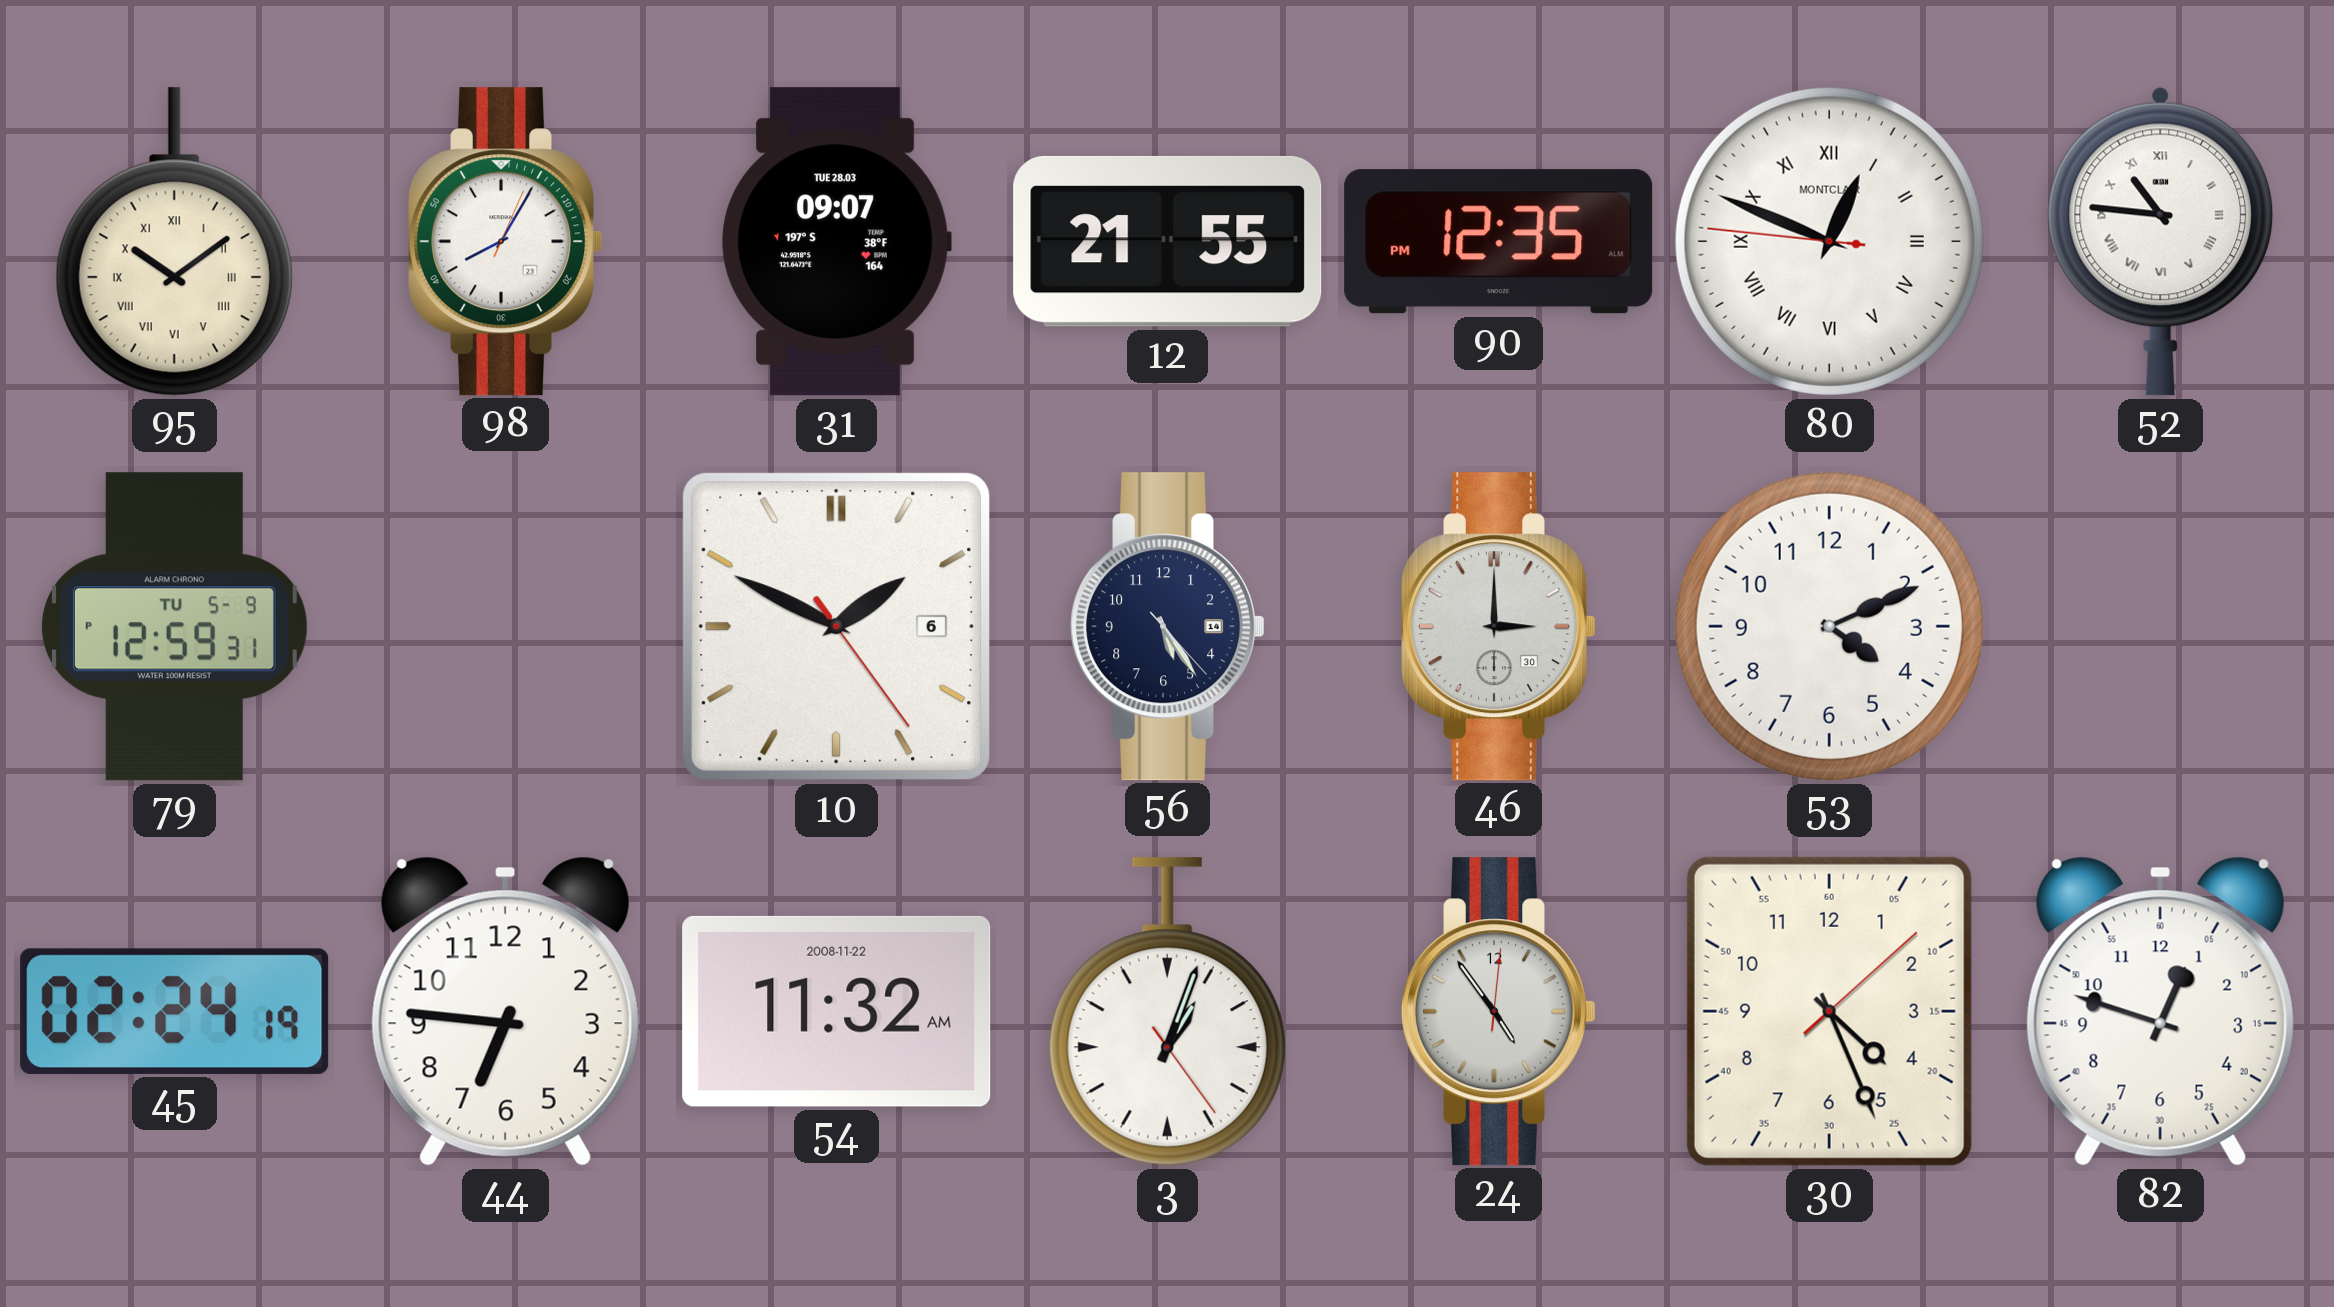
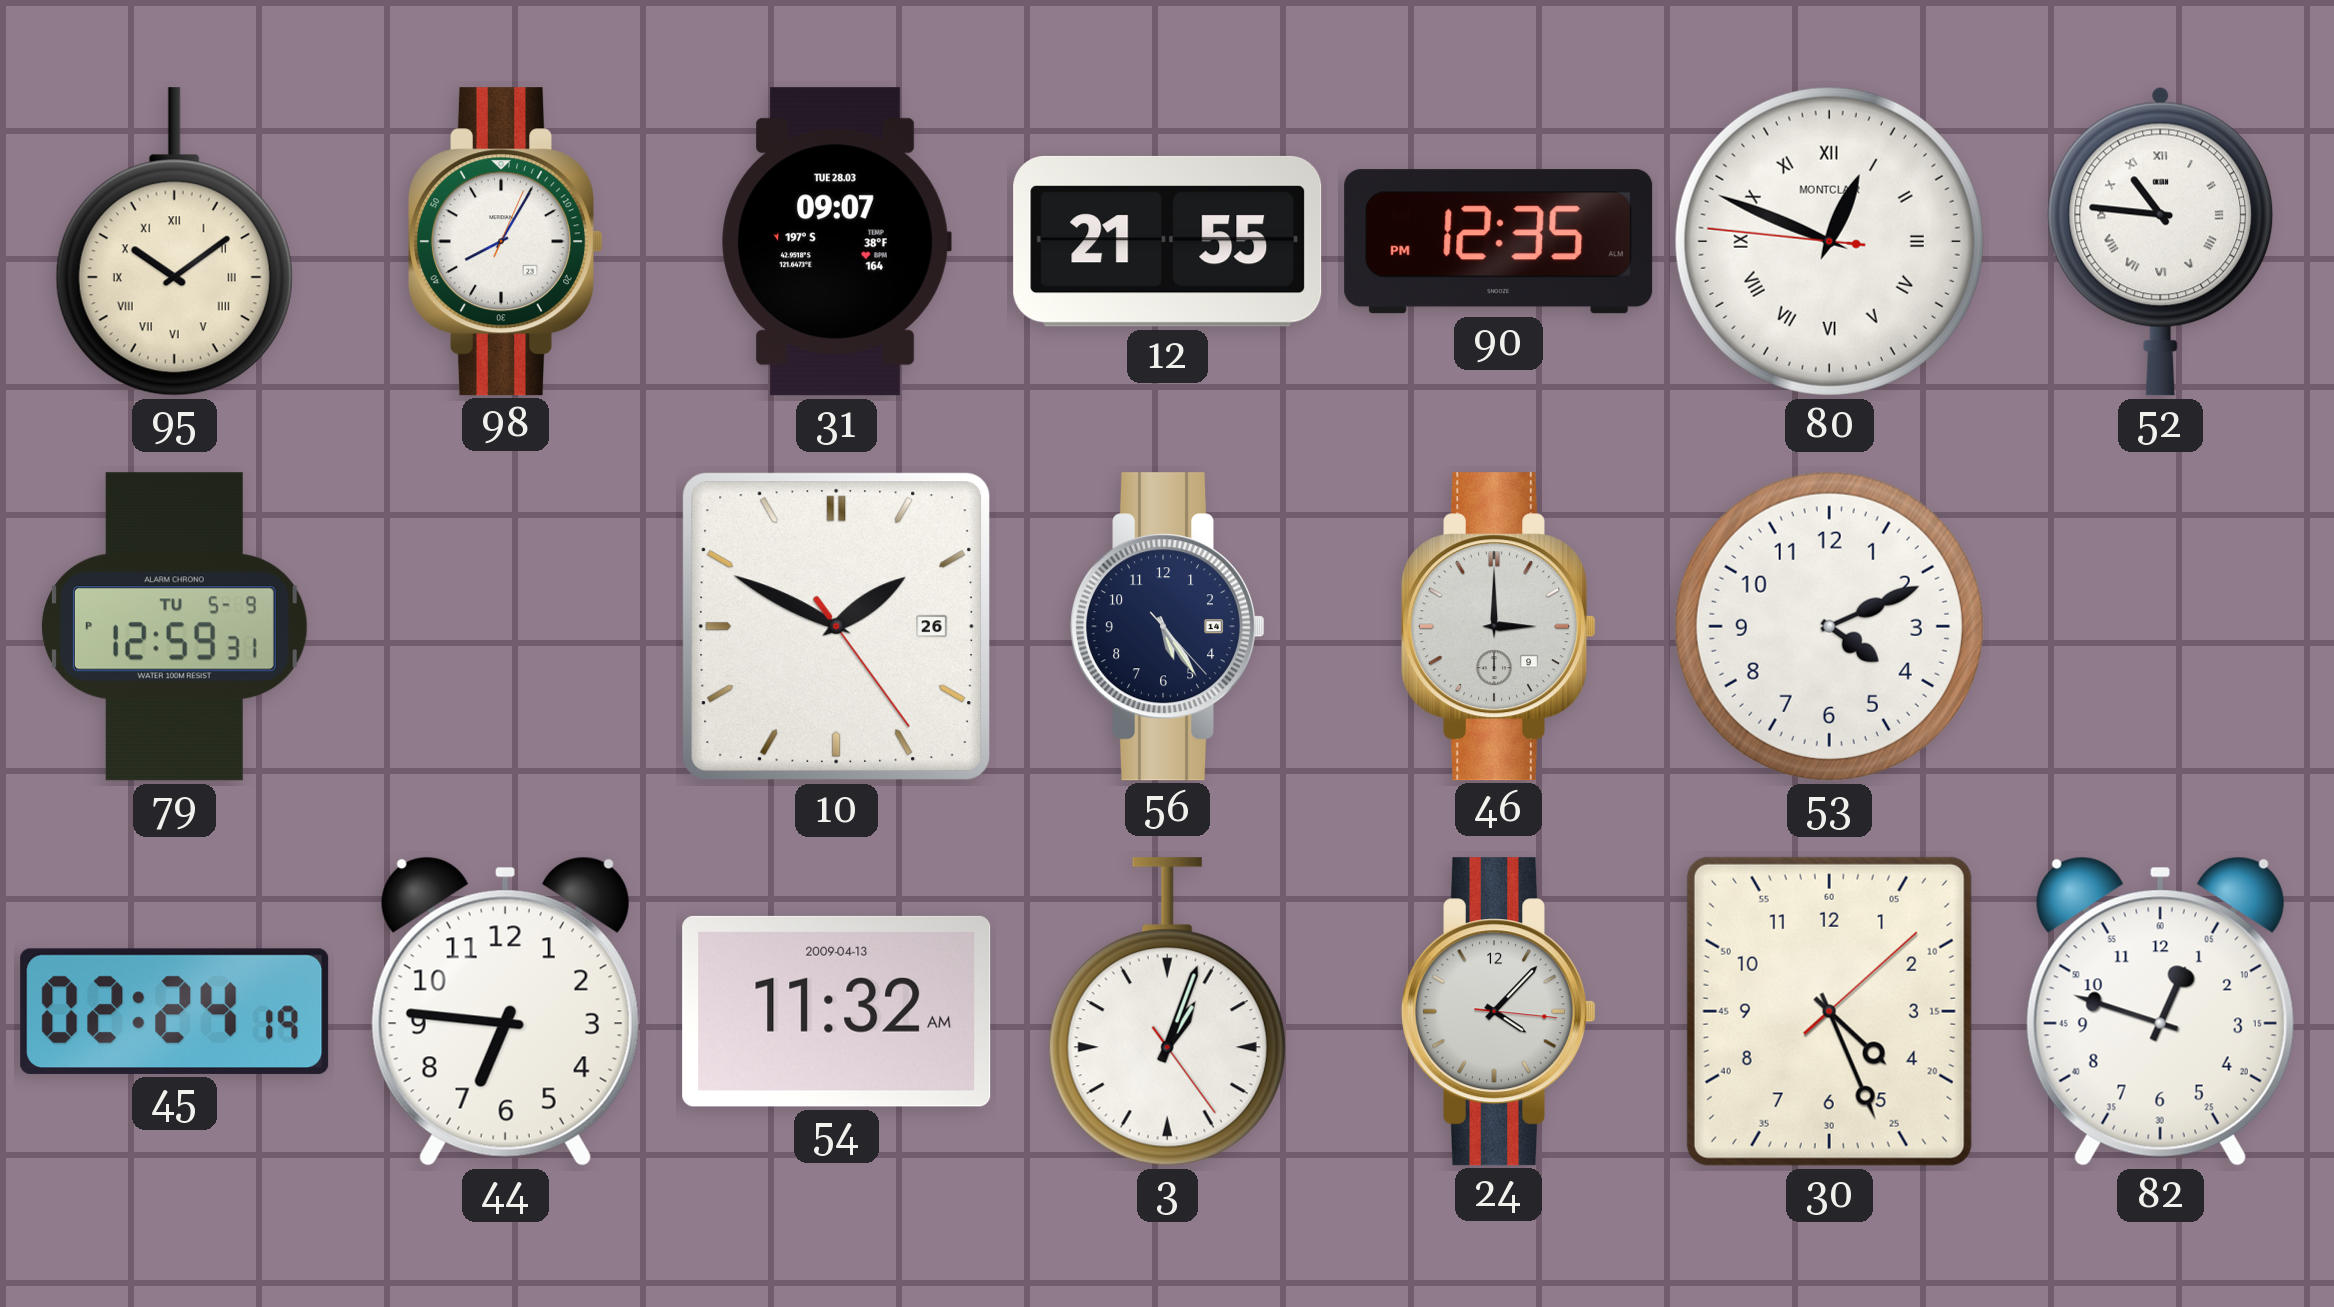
10 date: 6 -> 26 (836, 626)
46 date: 30 -> 9 (1499, 627)
54 date: 2008-11-22 -> 2009-04-13 (837, 1011)
24: 4:54 -> 4:07 (1499, 1012)
